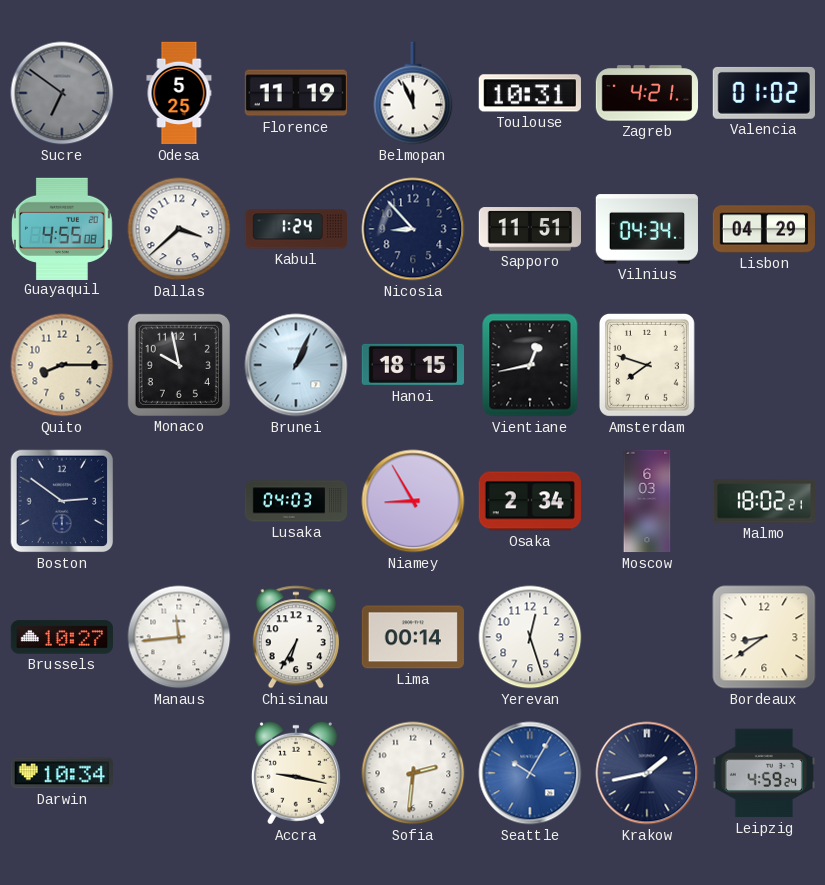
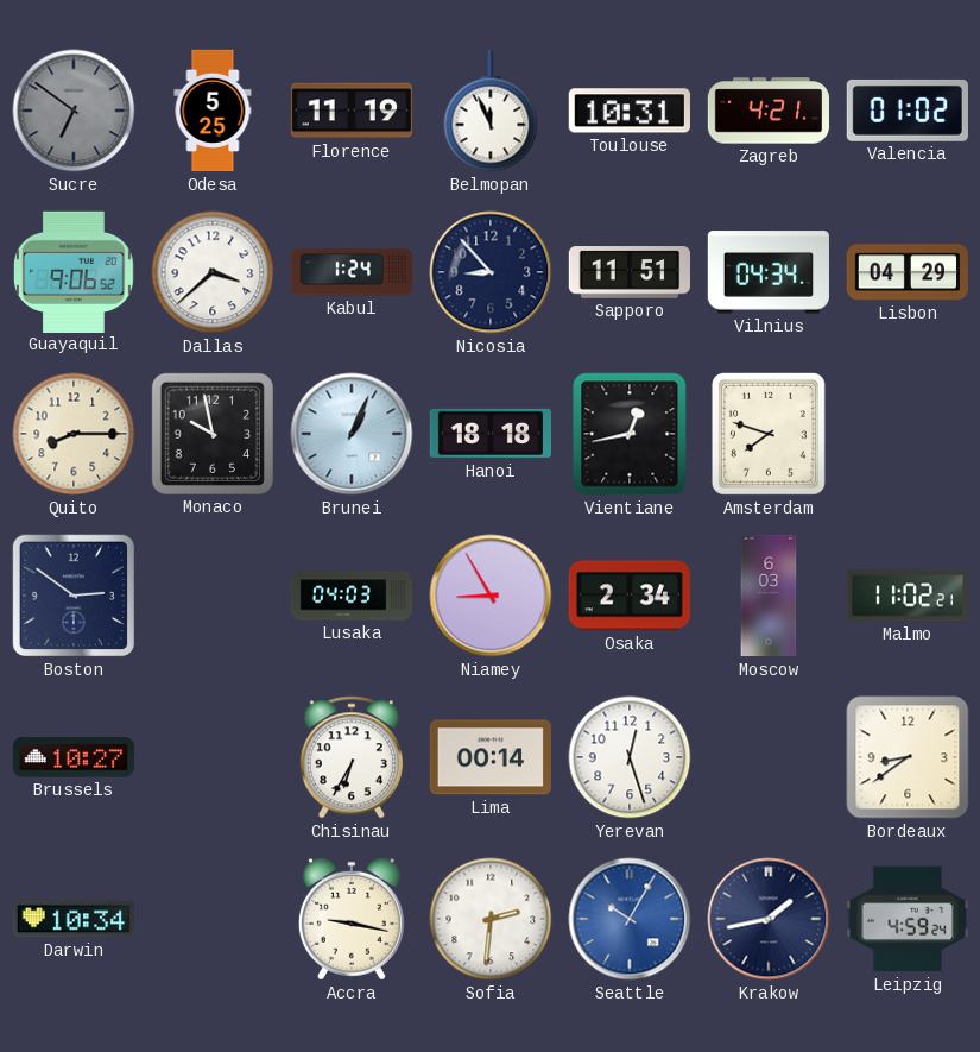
Guayaquil: 4:55 -> 9:06 (74, 271)
Hanoi: 18:15 -> 18:18 (489, 434)
Malmo: 18:02 -> 11:02 (906, 596)
Manaus: 11:44 -> none (179, 637)
